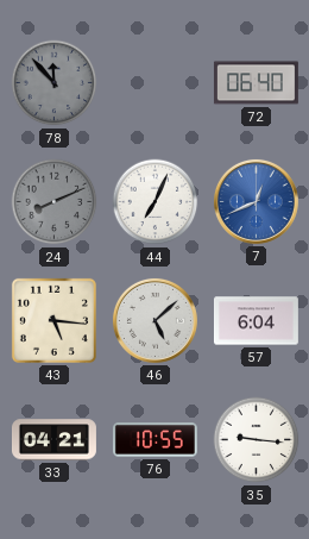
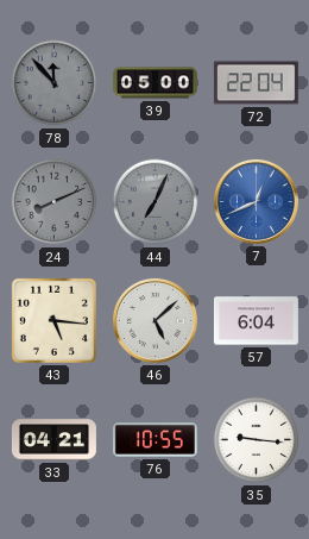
39: none -> 05:00 (154, 83)
72: 06:40 -> 22:04 (256, 83)
44 dial: white -> grey (156, 202)
